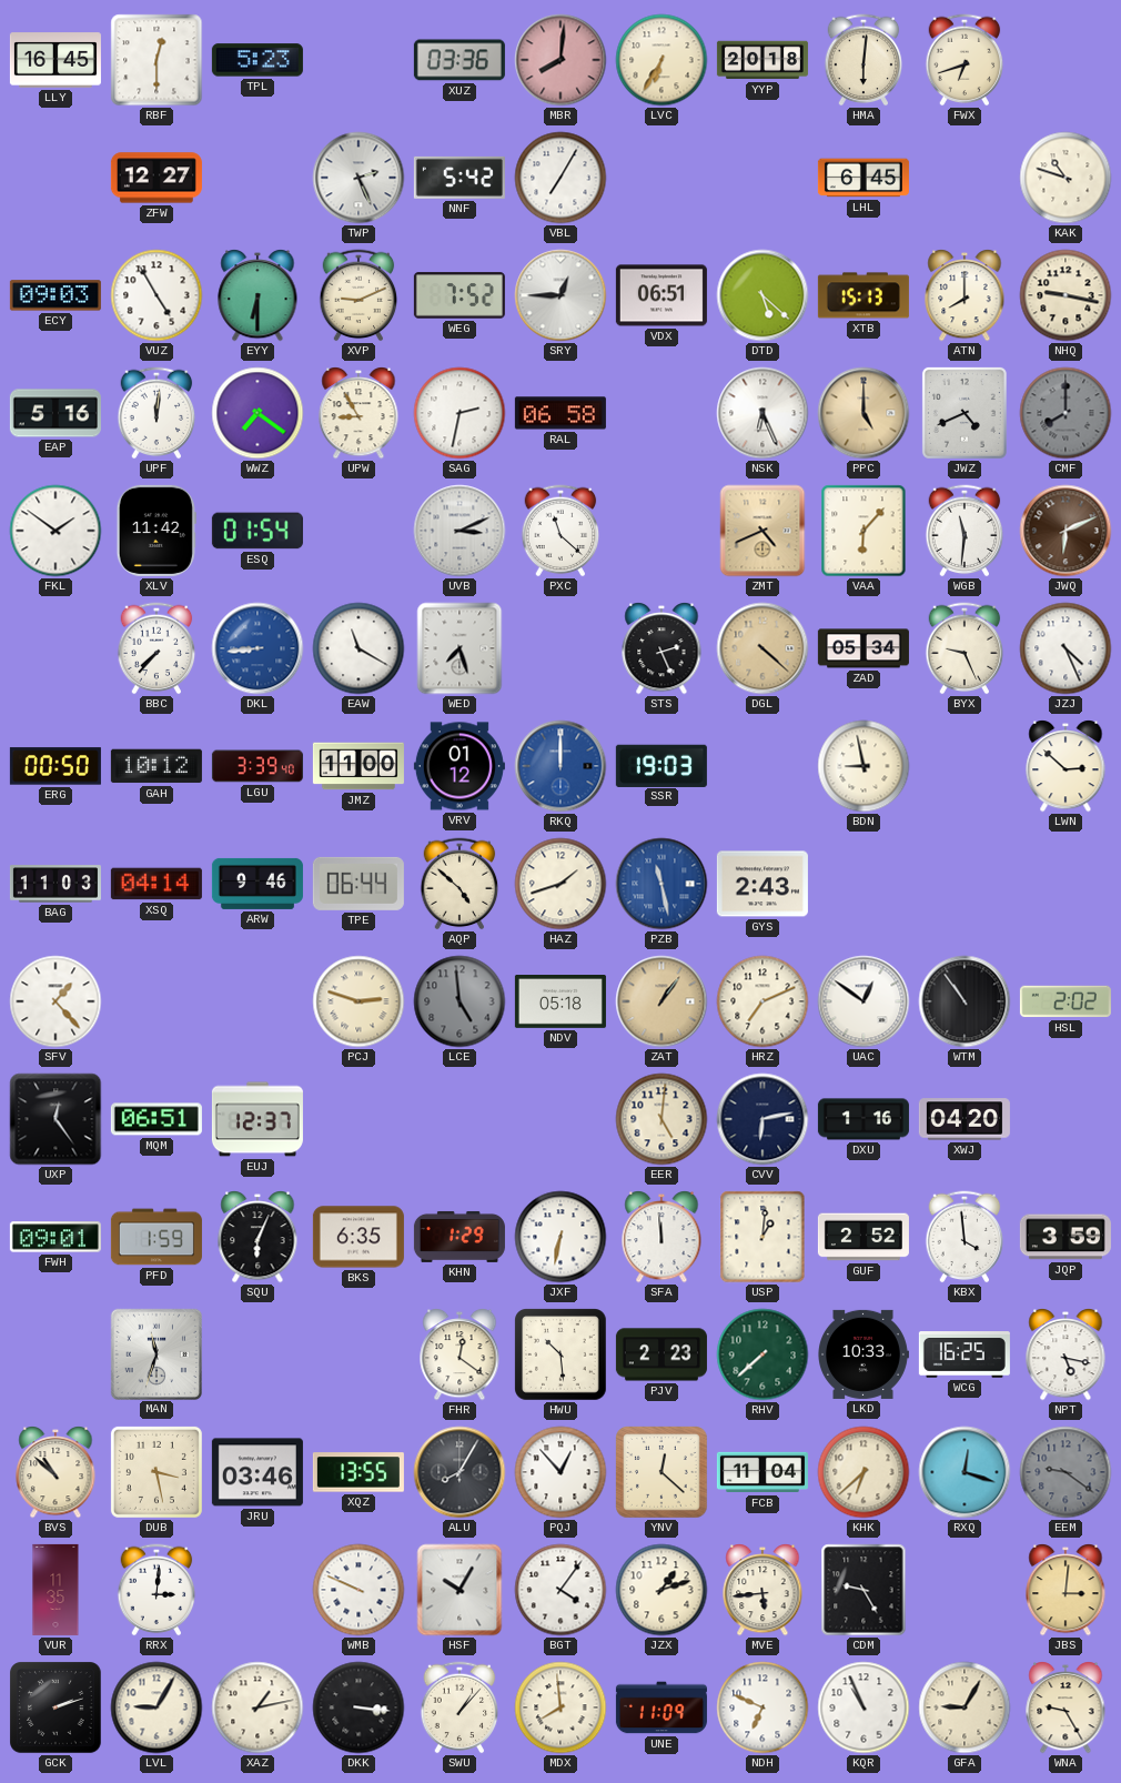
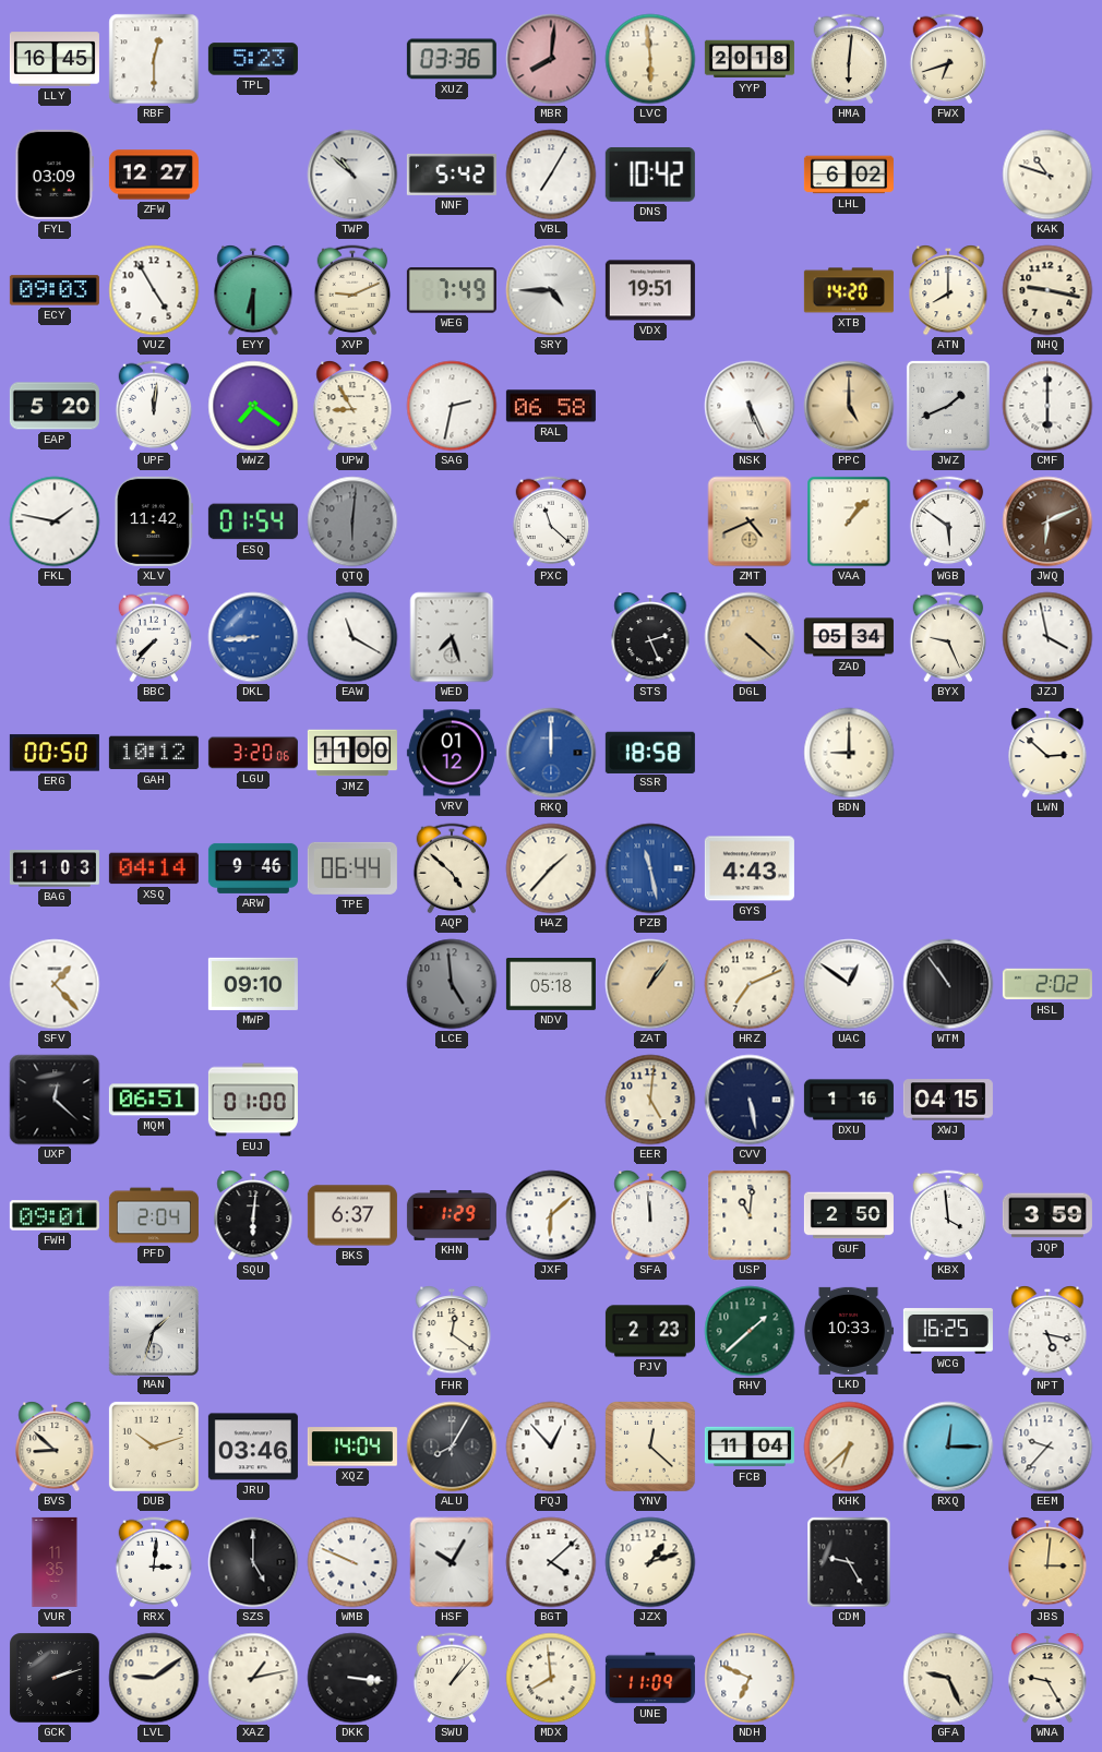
LVC: 6:35 -> 5:59 (650, 59)
FYL: none -> 03:09 (55, 175)
TWP: 2:26 -> 10:52 (352, 175)
DNS: none -> 10:42 (650, 175)
LHL: 6:45 -> 6:02 (849, 175)
WEG: 7:52 -> 7:49 (452, 290)
SRY: 12:45 -> 4:45 (551, 290)
VDX: 06:51 -> 19:51 (650, 290)
DTD: 5:22 -> none (763, 295)
XTB: 15:13 -> 14:20 (849, 290)
EAP: 5:16 -> 5:20 (55, 406)
NSK: 6:26 -> 5:26 (750, 406)
JWZ: 4:41 -> 1:41 (948, 406)
CMF: 8:00 -> 6:00 (1047, 406)
CMF dial: grey -> white (1047, 406)
FKL: 1:51 -> 1:47 (55, 521)
QTQ: none -> 6:01 (352, 521)
UVB: 3:11 -> none (459, 531)
VAA: 6:07 -> 1:07 (849, 521)
WGB: 11:31 -> 5:51 (948, 521)
JZJ: 4:26 -> 3:58 (1047, 637)
LGU: 3:39 -> 3:20 (253, 753)
SSR: 19:03 -> 18:58 (650, 752)
BDN: 8:58 -> 9:00 (849, 753)
HAZ: 1:42 -> 1:37 (551, 868)
GYS: 2:43 -> 4:43 (750, 868)
MWP: none -> 09:10 (253, 984)
PCJ: 2:48 -> none (358, 1001)
UXP: 12:24 -> 12:22 (55, 1100)
EUJ: 12:37 -> 01:00 (253, 1100)
CVV: 6:13 -> 5:28 (750, 1100)
XWJ: 04:20 -> 04:15 (948, 1100)
PFD: 1:59 -> 2:04 (154, 1215)
SQU: 6:04 -> 6:01 (253, 1216)
BKS: 6:35 -> 6:37 (352, 1215)
JXF: 6:32 -> 6:08 (551, 1215)
USP: 1:01 -> 11:01 (750, 1215)
GUF: 2:52 -> 2:50 (849, 1215)
MAN: 11:33 -> 1:33 (153, 1330)
HWU: 10:29 -> none (562, 1356)
RHV: 7:38 -> 1:38 (750, 1331)
BVS: 10:52 -> 8:52 (55, 1448)
DUB: 3:28 -> 10:12 (154, 1447)
XQZ: 13:55 -> 14:04 (352, 1447)
RXQ: 12:18 -> 12:15 (948, 1447)
EEM: 9:21 -> 9:37 (1047, 1447)
EEM dial: grey -> white (1047, 1447)
SZS: none -> 5:00 (253, 1562)
BGT: 4:06 -> 4:08 (551, 1562)
MVE: 5:44 -> none (763, 1591)
LVL: 9:05 -> 9:09 (154, 1678)
KQR: 10:56 -> none (864, 1708)
GFA: 9:05 -> 9:26 (948, 1678)
